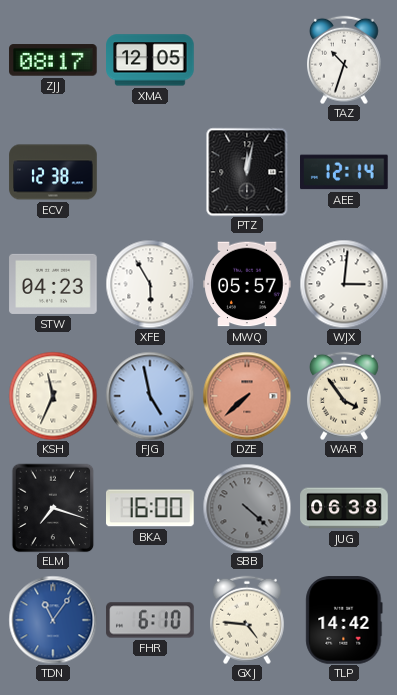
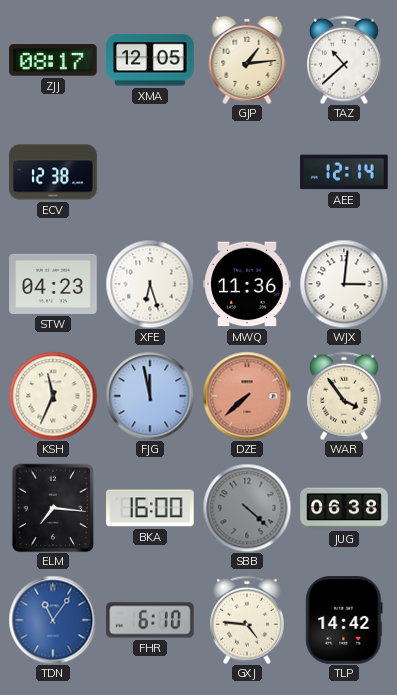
GJP: none -> 1:14 (247, 60)
TAZ: 10:33 -> 10:38 (345, 60)
PTZ: 12:02 -> none (247, 172)
XFE: 5:55 -> 6:27 (150, 284)
MWQ: 05:57 -> 11:36 (247, 284)
FJG: 4:58 -> 11:58 (150, 396)
ELM: 7:18 -> 7:16 (53, 508)
